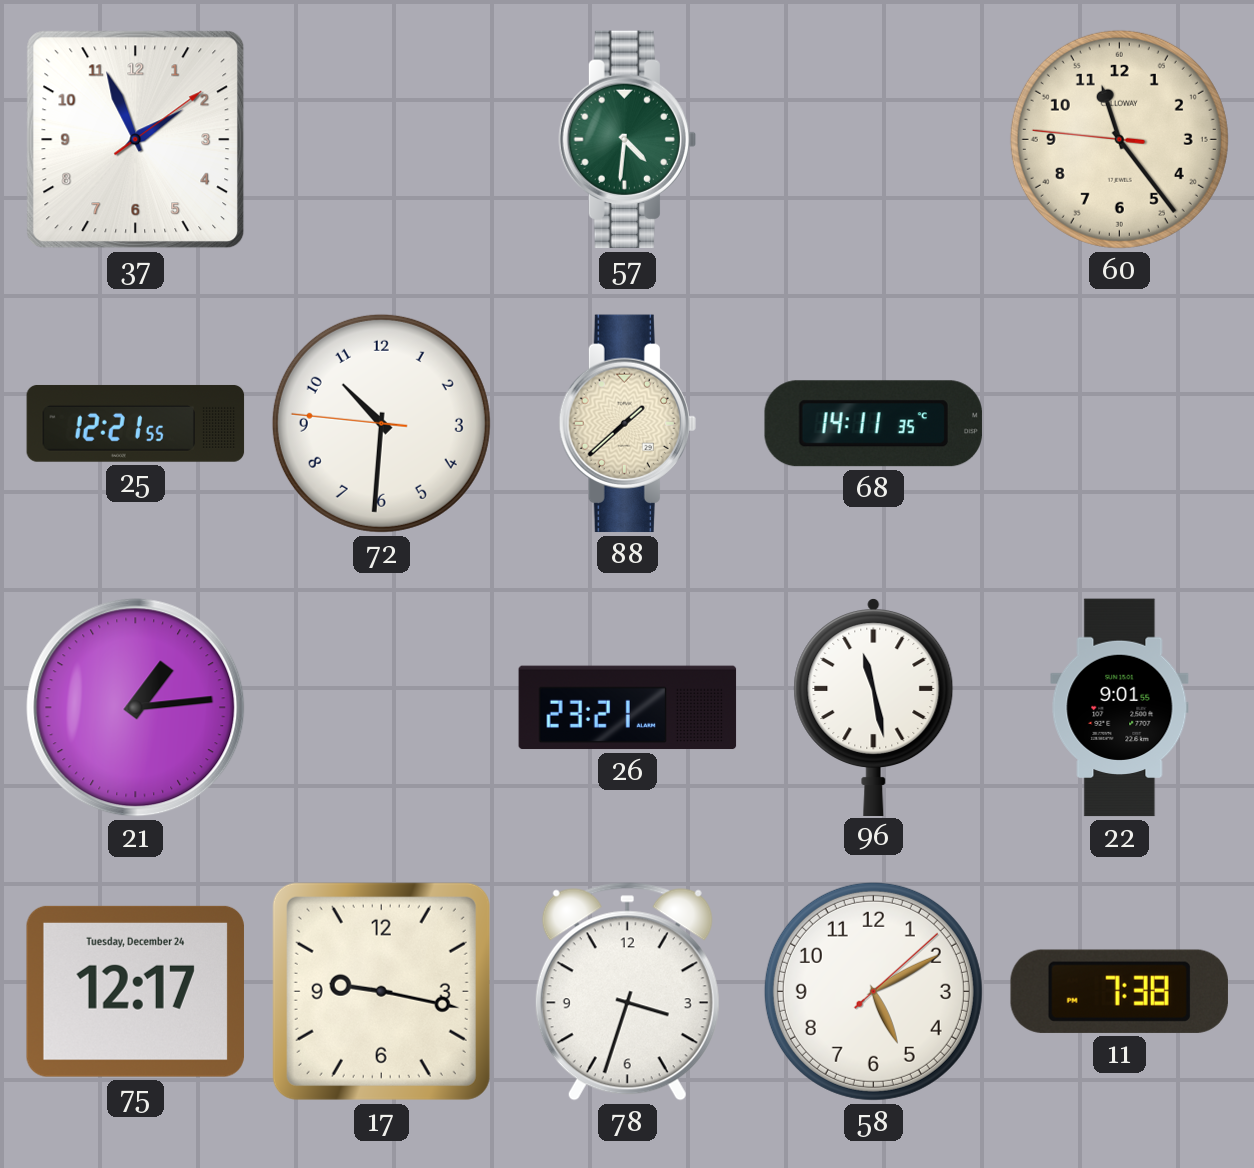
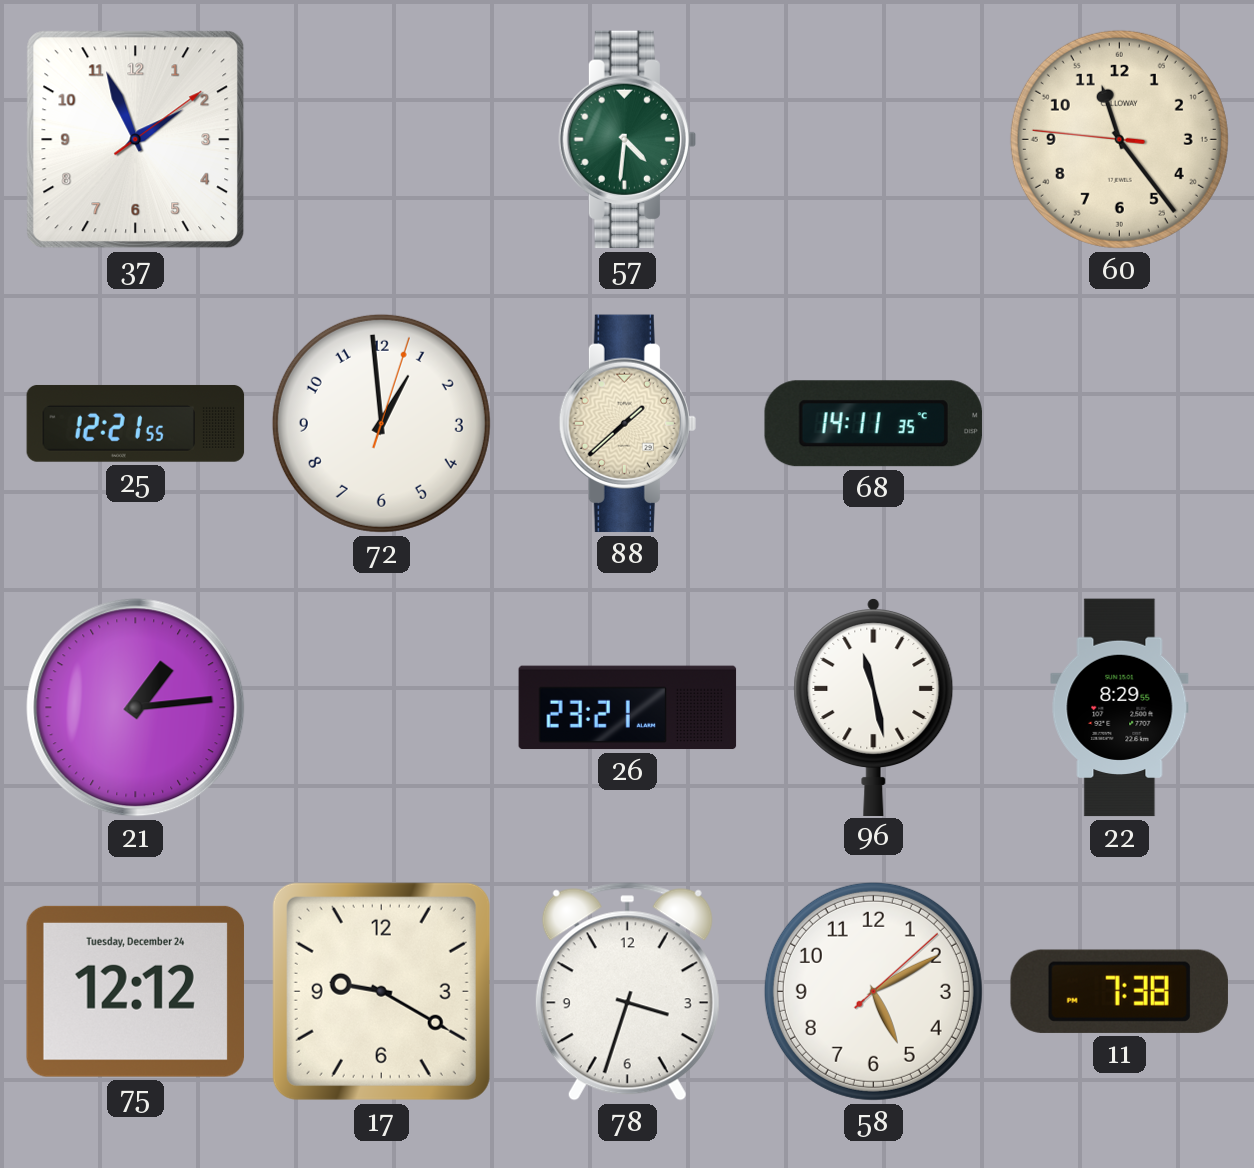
72: 10:30 -> 12:59 (381, 423)
22: 9:01 -> 8:29 (1120, 708)
75: 12:17 -> 12:12 (135, 991)
17: 9:17 -> 9:20 (381, 991)
